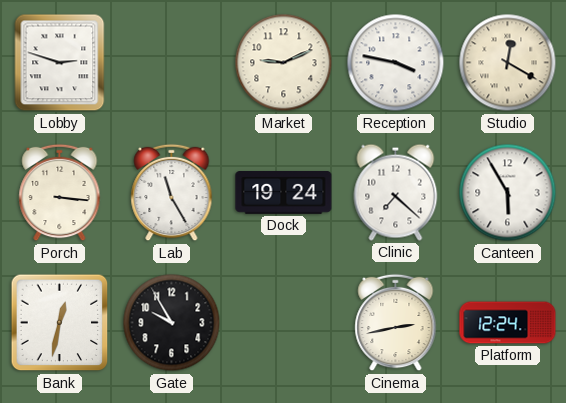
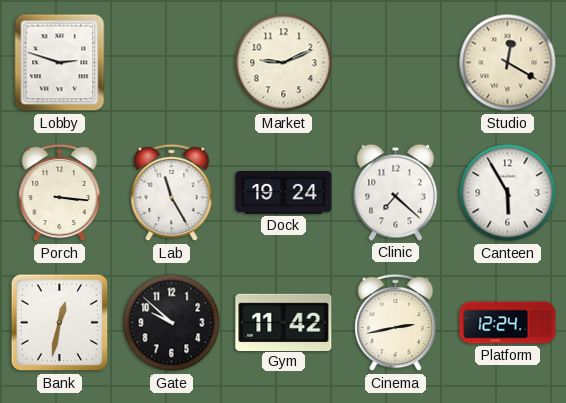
Reception: 3:47 -> none (396, 63)
Gate: 9:55 -> 9:52 (172, 323)
Gym: none -> 11:42 (284, 322)
